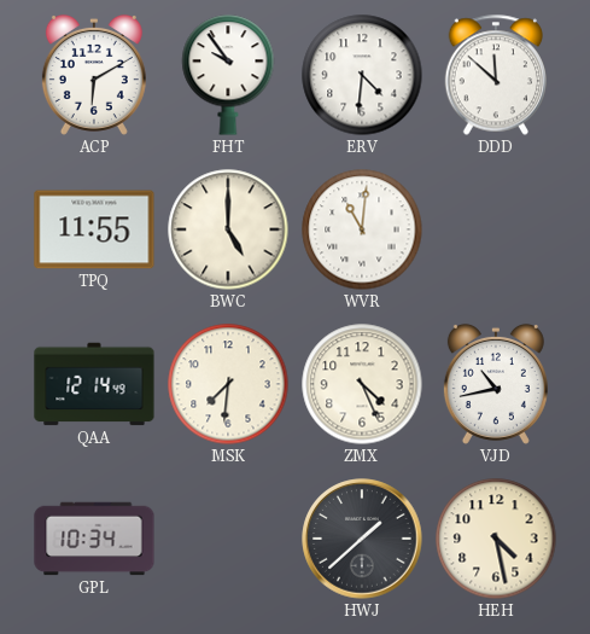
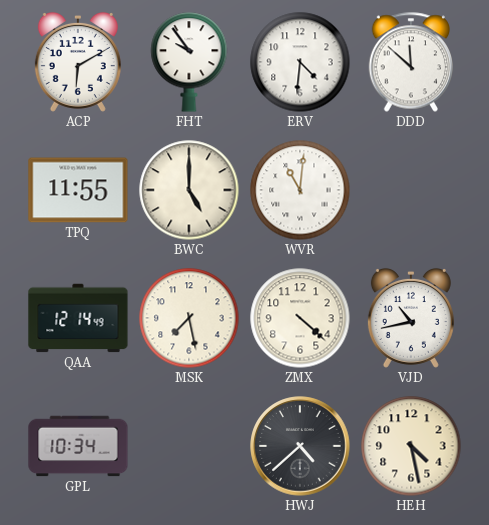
MSK: 7:31 -> 7:28 (189, 318)
ZMX: 4:26 -> 4:22 (300, 318)
HWJ: 1:38 -> 4:38 (300, 446)
